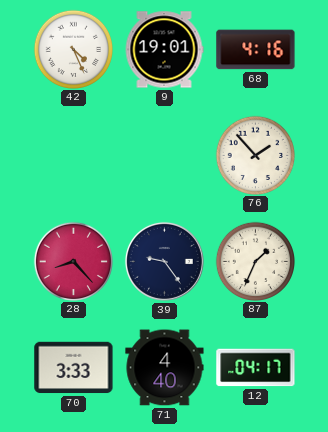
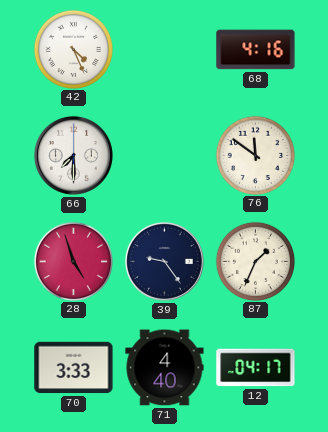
9: 19:01 -> none (164, 50)
66: none -> 7:30 (73, 155)
76: 1:53 -> 11:51 (255, 155)
28: 8:23 -> 4:57 (73, 261)
